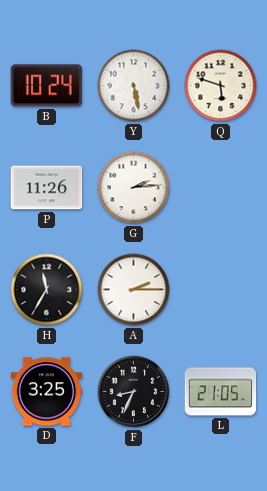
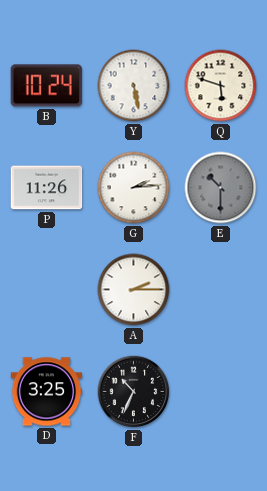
E: none -> 10:30 (221, 188)
H: 11:35 -> none (47, 290)
F: 8:34 -> 10:34 (134, 392)
L: 21:05 -> none (221, 392)
